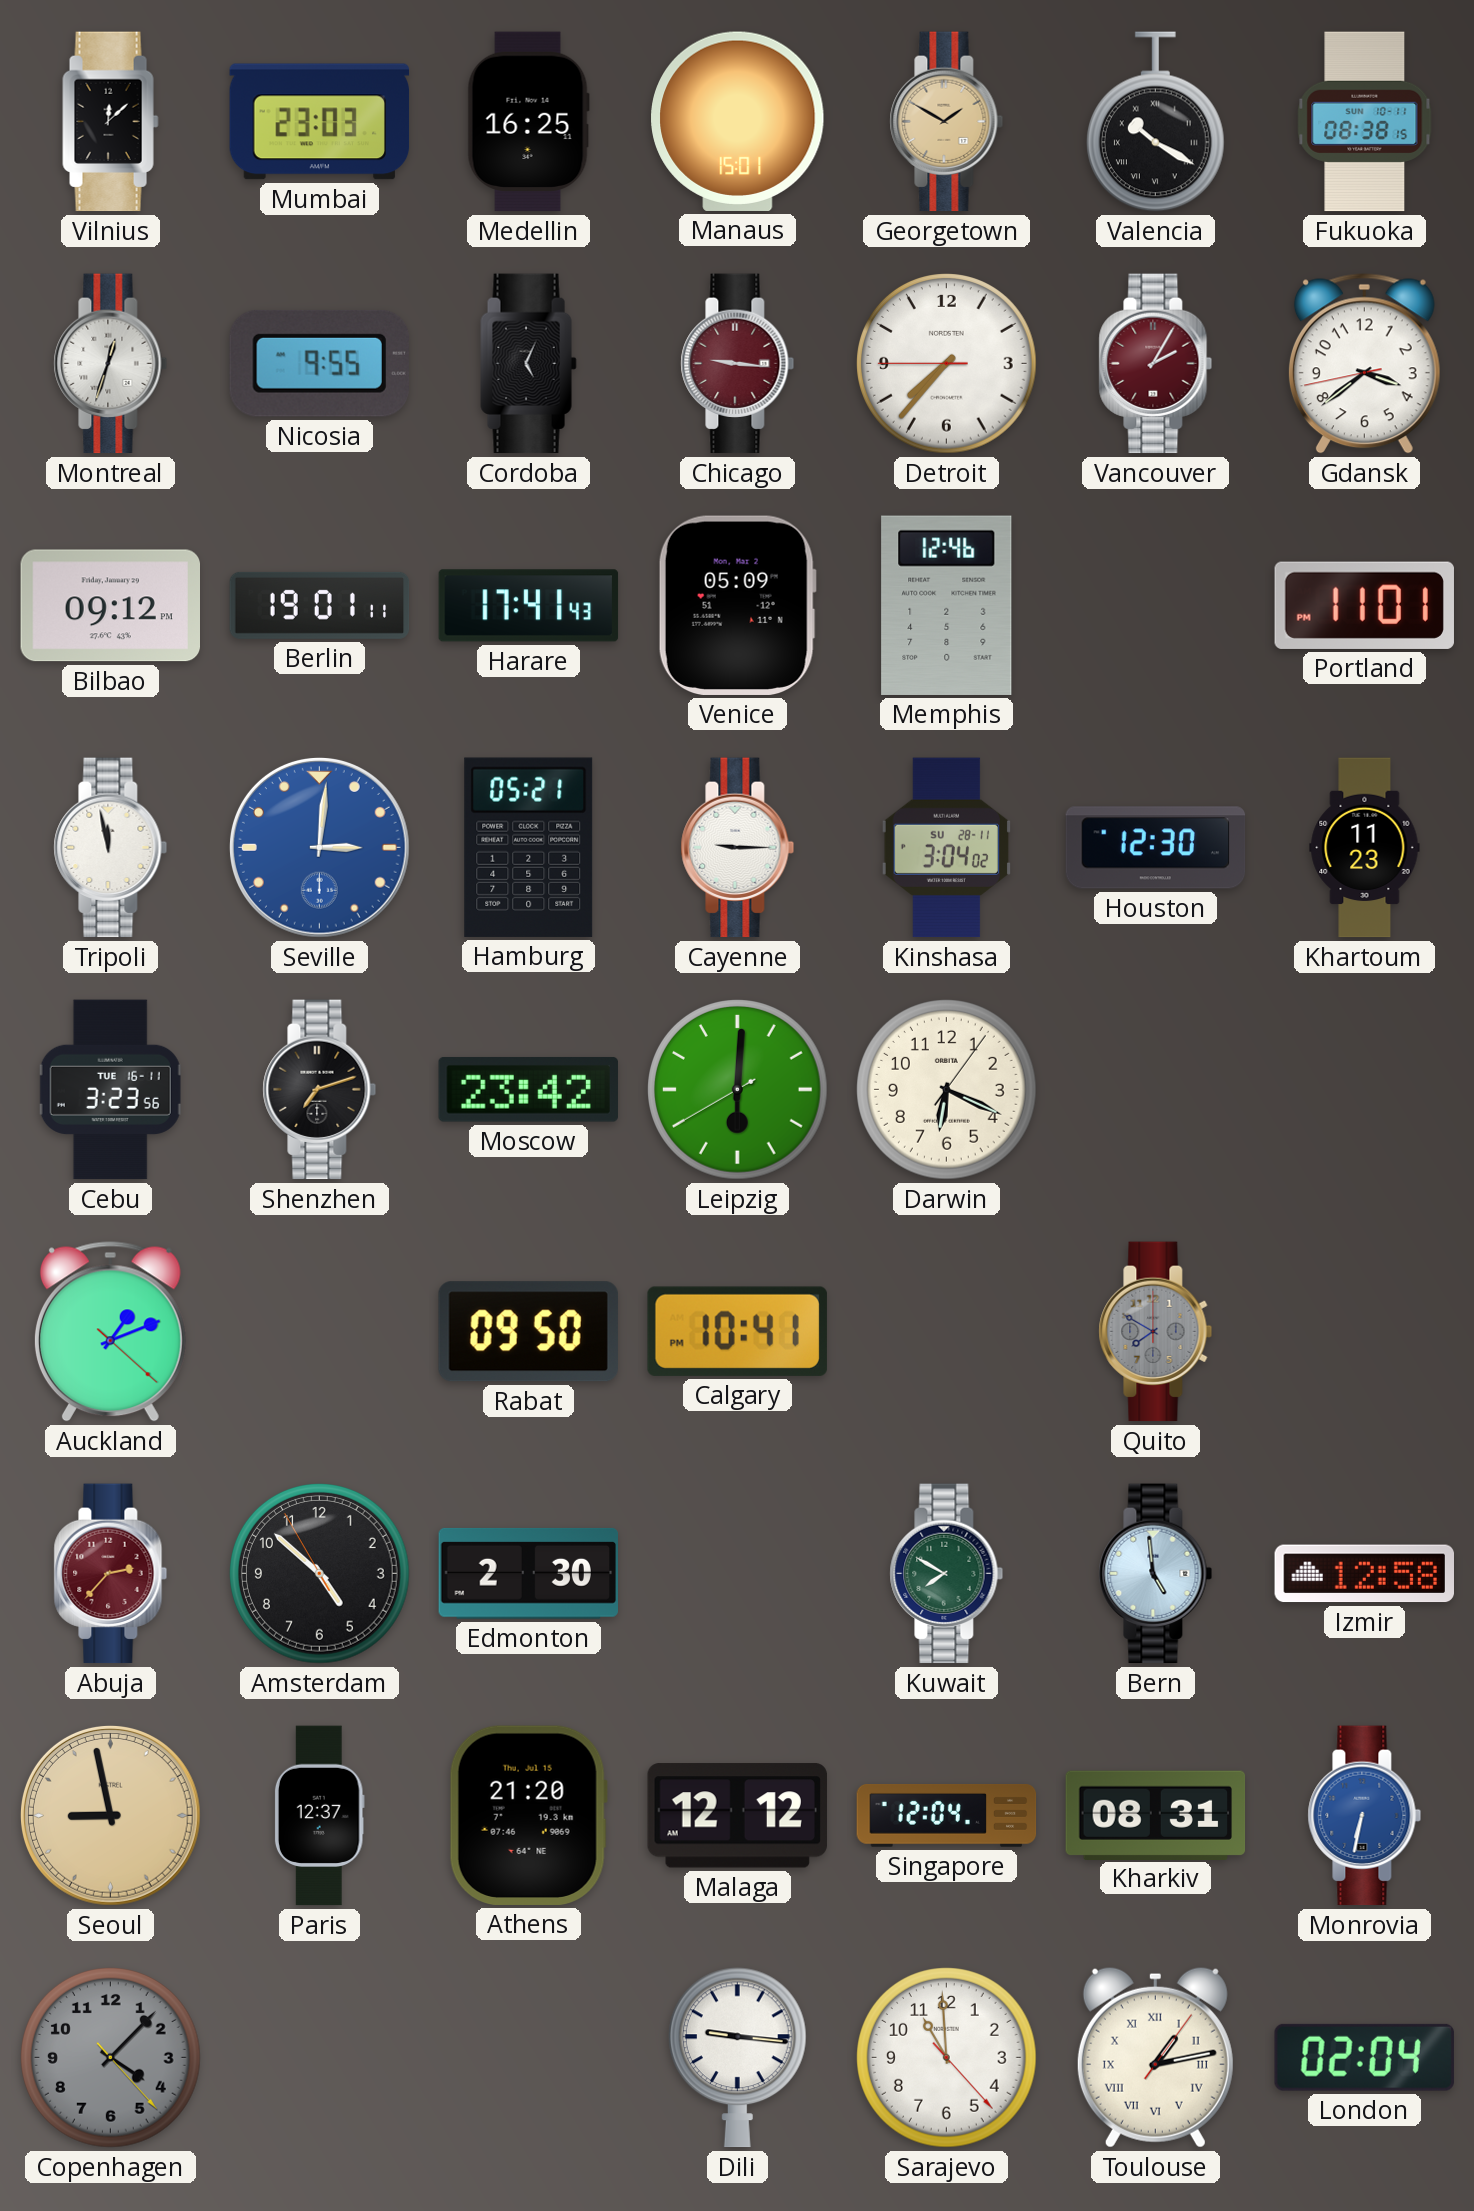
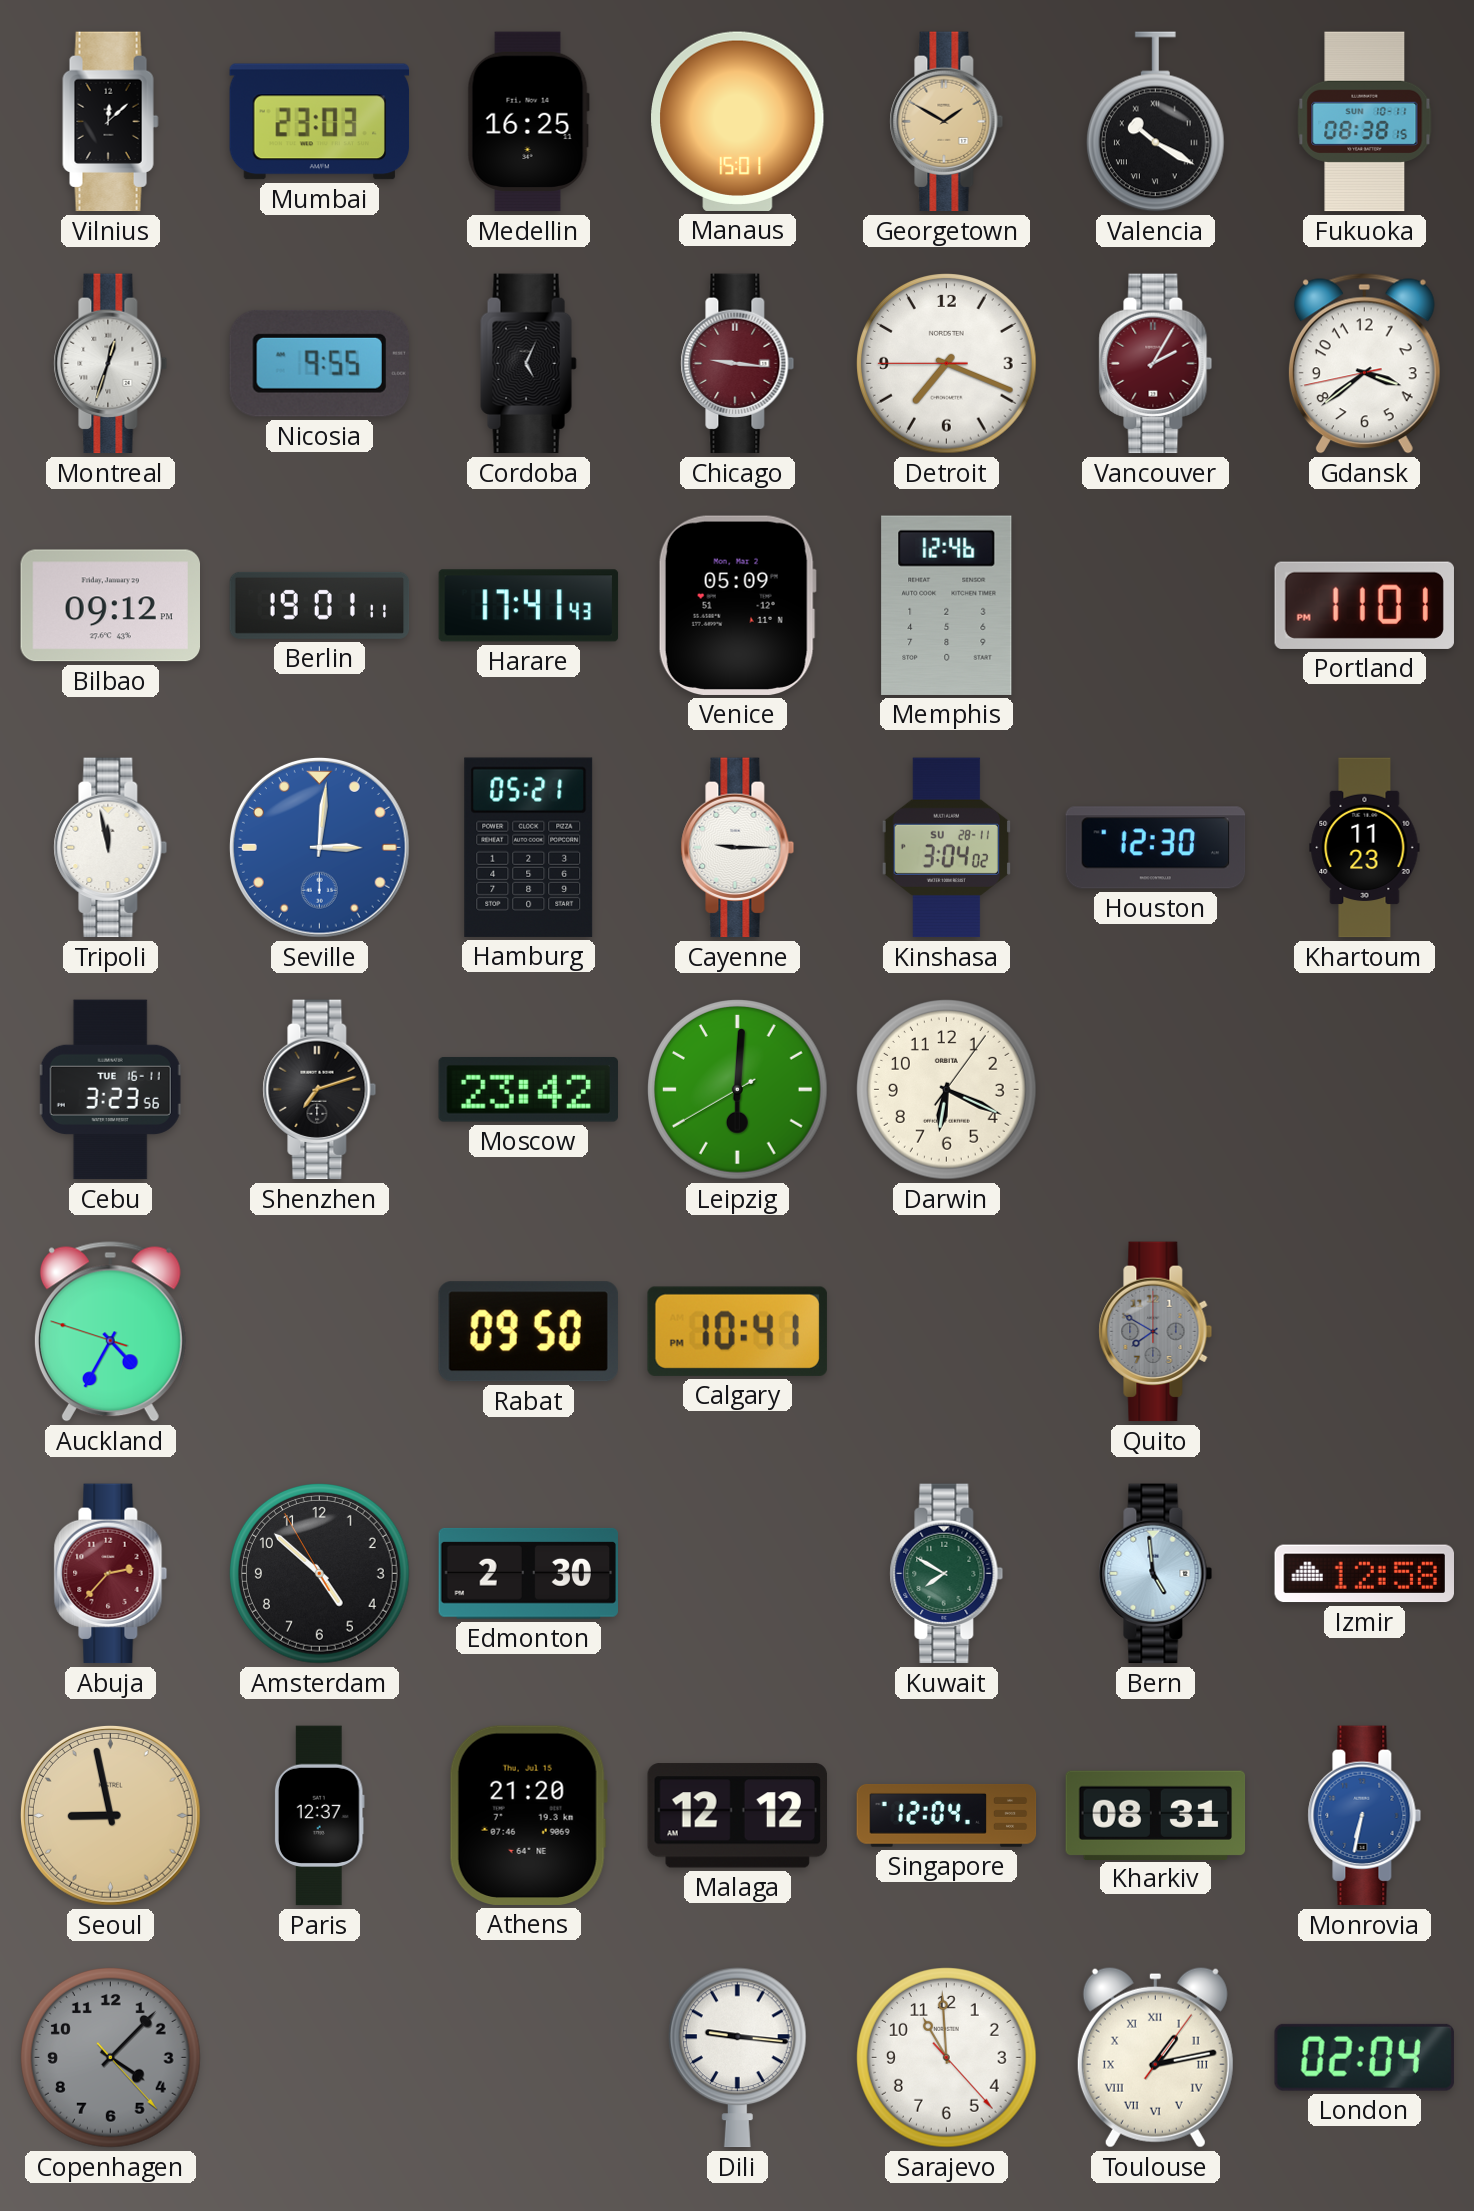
Detroit: 7:36 -> 7:18 (947, 364)
Auckland: 1:11 -> 4:34 (110, 1332)
